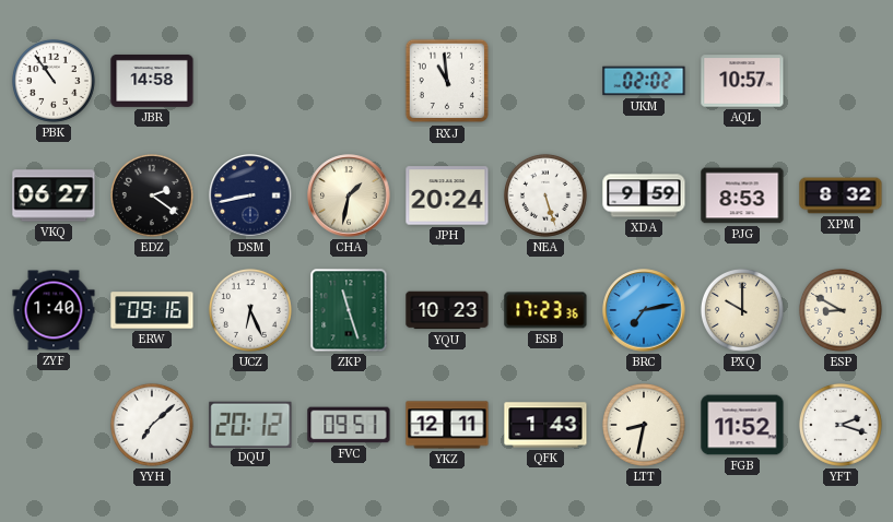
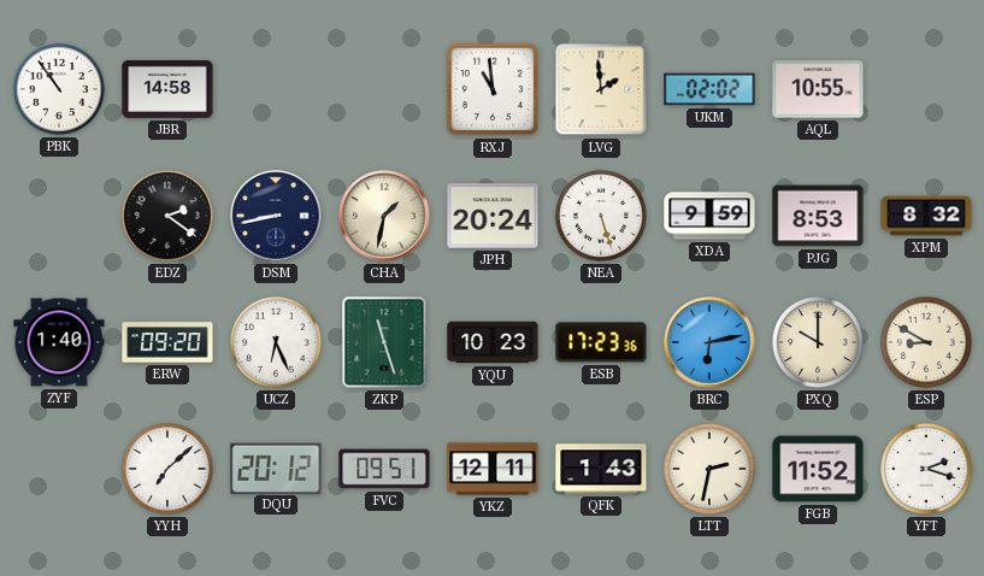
LVG: none -> 1:59 (601, 89)
AQL: 10:57 -> 10:55 (818, 89)
VKQ: 06:27 -> none (54, 195)
ERW: 09:16 -> 09:20 (167, 342)
BRC: 7:13 -> 6:13 (709, 342)
LTT: 8:32 -> 2:32 (709, 469)
